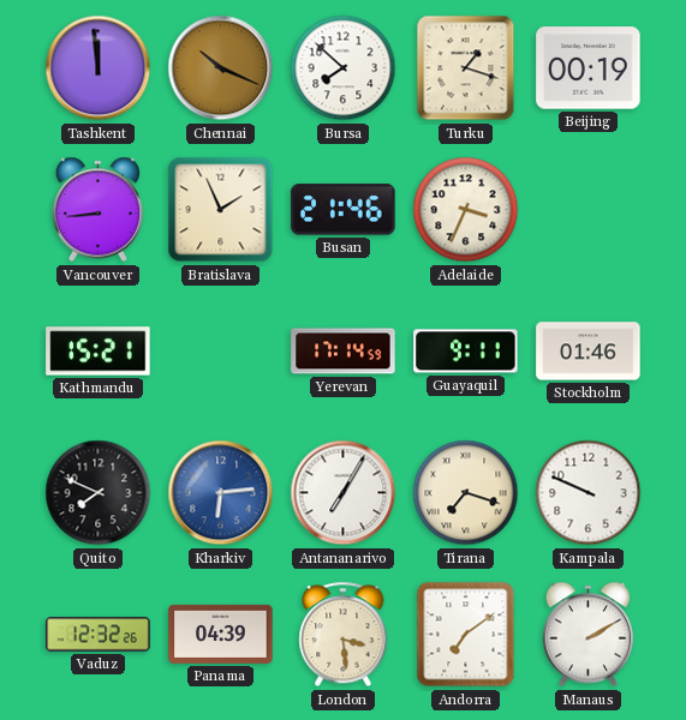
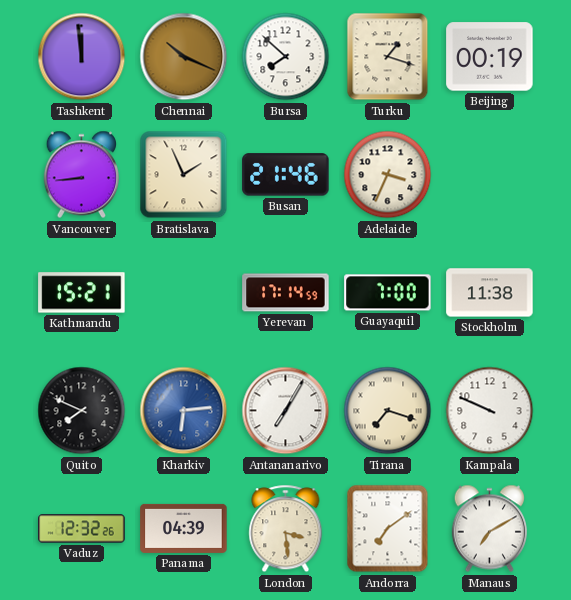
Guayaquil: 9:11 -> 7:00 (388, 293)
Stockholm: 01:46 -> 11:38 (490, 293)
Manaus: 2:10 -> 7:10 (489, 529)
